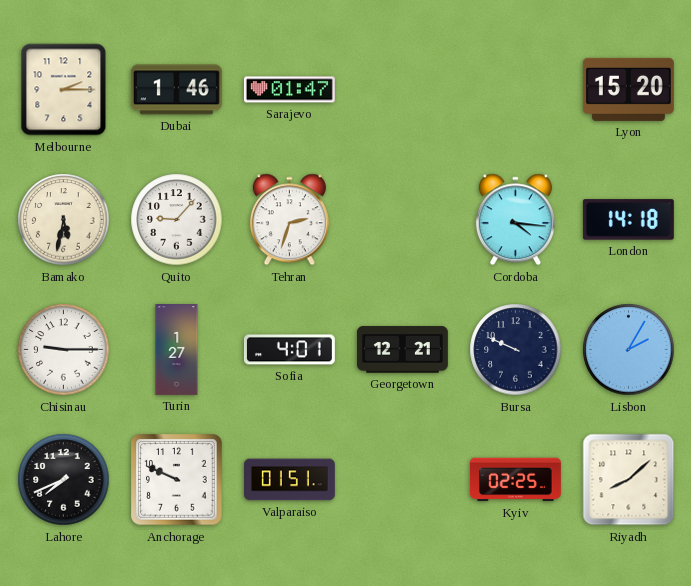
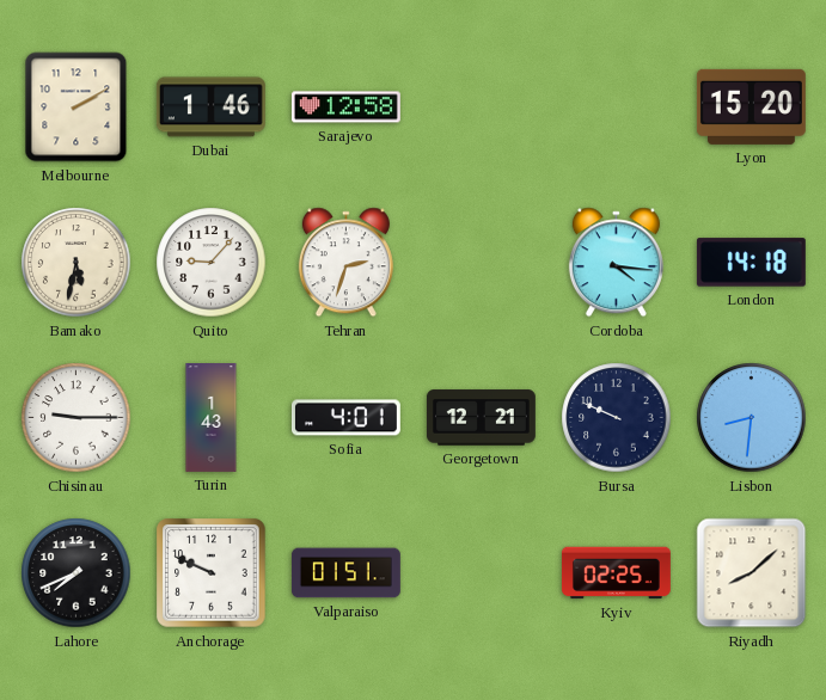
Melbourne: 2:15 -> 2:10 (77, 108)
Sarajevo: 01:47 -> 12:58 (345, 108)
Turin: 1:27 -> 1:43 (212, 418)
Lisbon: 2:05 -> 8:31 (752, 418)
